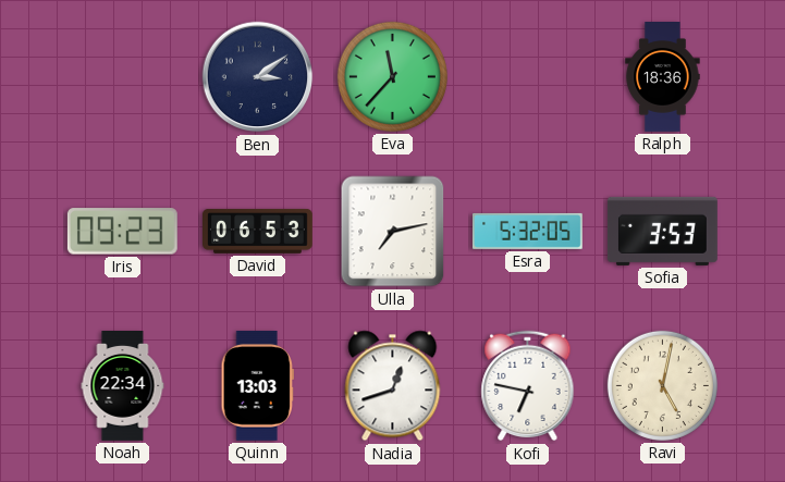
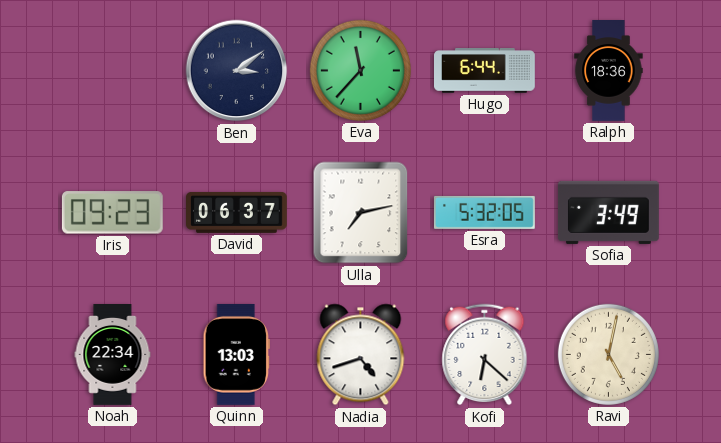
Hugo: none -> 6:44 (485, 71)
David: 06:53 -> 06:37 (237, 213)
Sofia: 3:53 -> 3:49 (608, 212)
Nadia: 12:42 -> 4:42 (361, 355)
Kofi: 6:47 -> 6:22 (485, 355)
